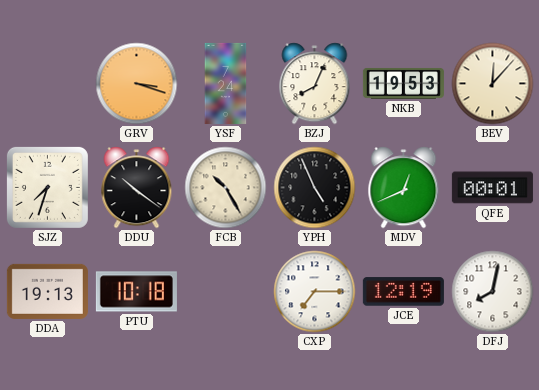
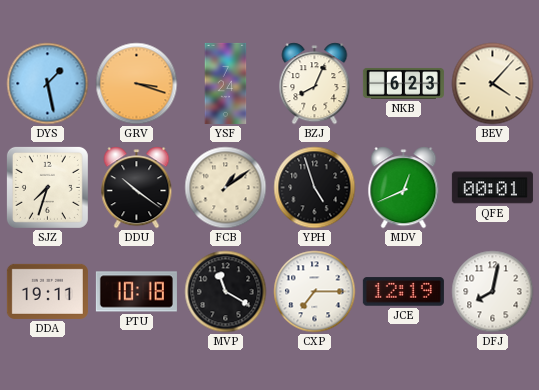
DYS: none -> 1:28 (48, 84)
NKB: 19:53 -> 6:23 (403, 83)
BEV: 12:07 -> 4:07 (493, 84)
FCB: 10:25 -> 1:09 (226, 188)
YPH: 4:56 -> 4:57 (315, 188)
DDA: 19:13 -> 19:11 (47, 291)
MVP: none -> 11:20 (226, 292)
